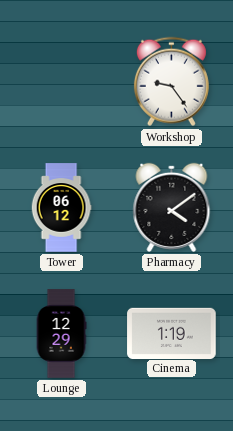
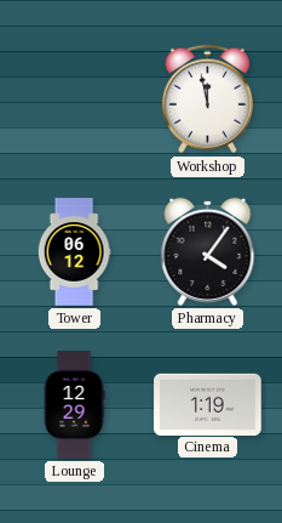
Workshop: 9:24 -> 11:58 (207, 100)
Pharmacy: 4:09 -> 4:06 (208, 251)
